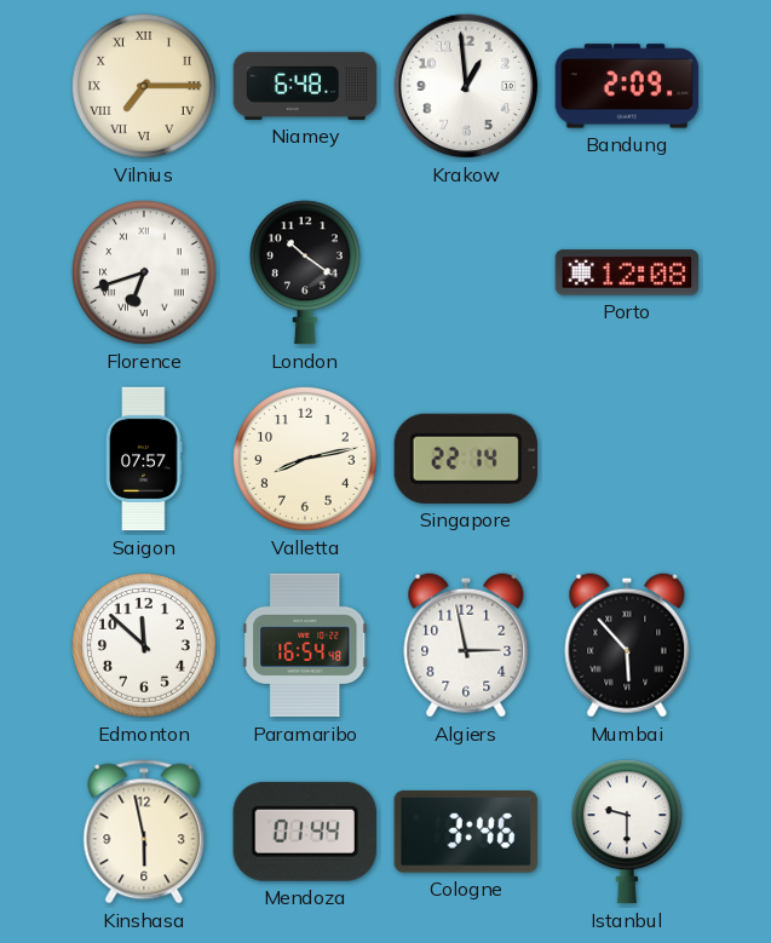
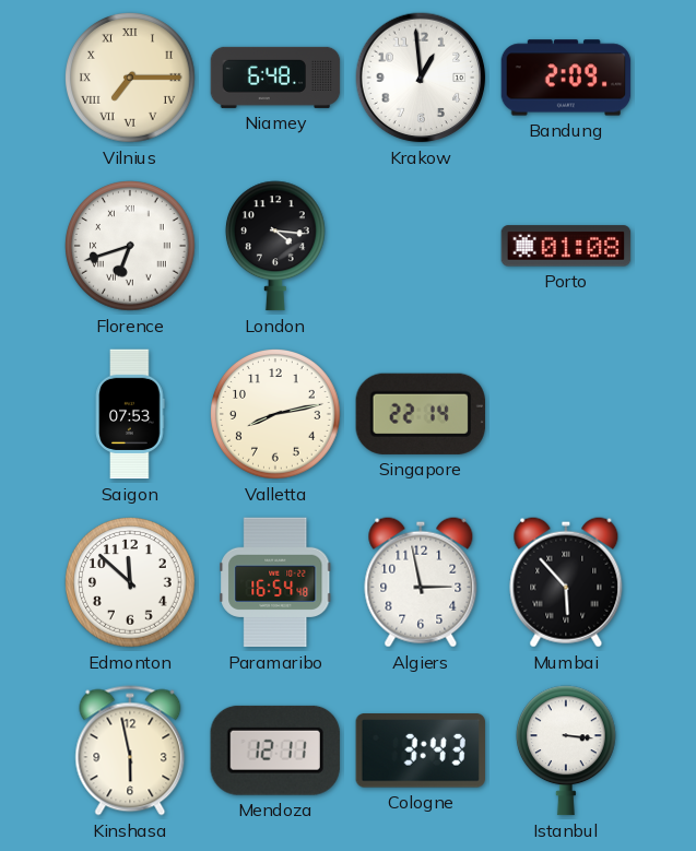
London: 10:21 -> 4:16 (275, 246)
Porto: 12:08 -> 01:08 (566, 246)
Saigon: 07:57 -> 07:53 (130, 414)
Mendoza: 01:44 -> 12:11 (275, 750)
Cologne: 3:46 -> 3:43 (420, 752)
Istanbul: 9:30 -> 3:16 (566, 750)
